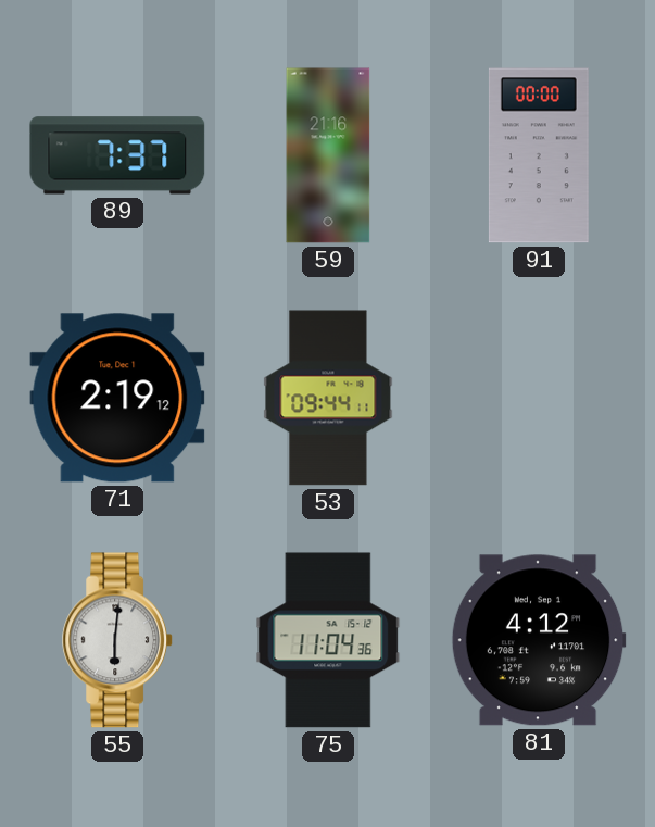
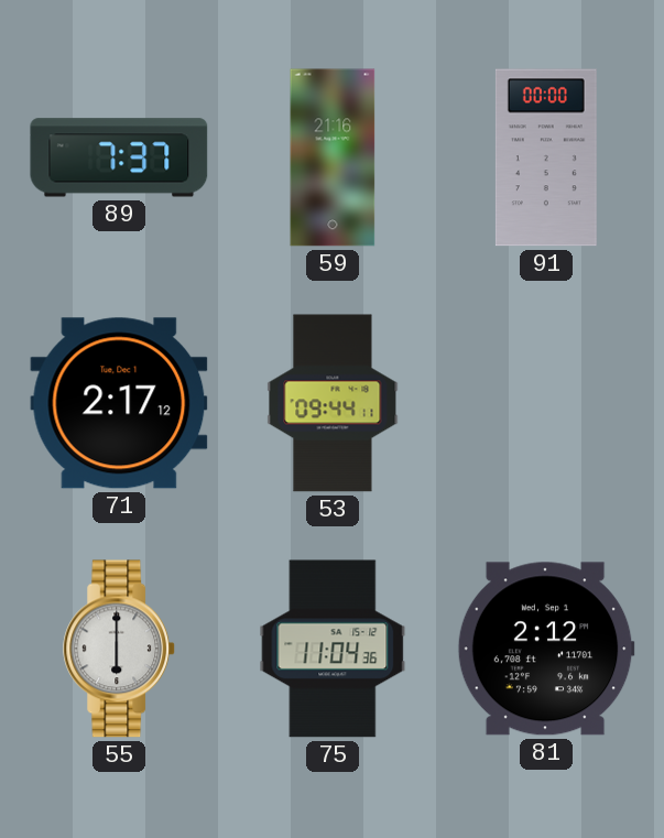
71: 2:19 -> 2:17 (119, 403)
55: 6:01 -> 6:00 (120, 649)
81: 4:12 -> 2:12 (546, 649)
